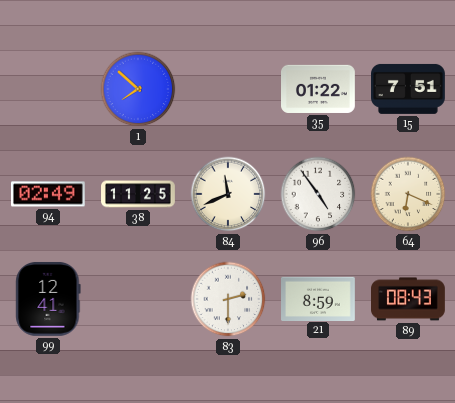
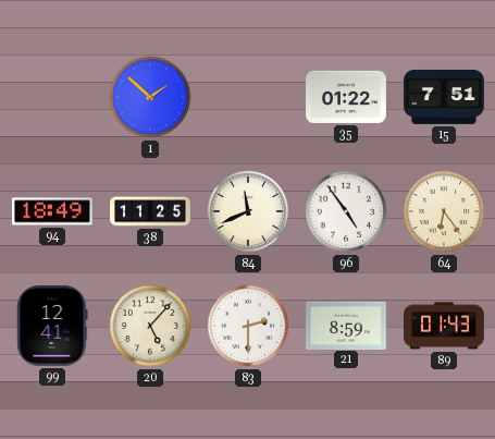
1: 7:52 -> 1:52 (150, 97)
94: 02:49 -> 18:49 (52, 211)
64: 6:19 -> 6:24 (444, 211)
20: none -> 5:07 (150, 326)
89: 08:43 -> 01:43 (445, 326)
